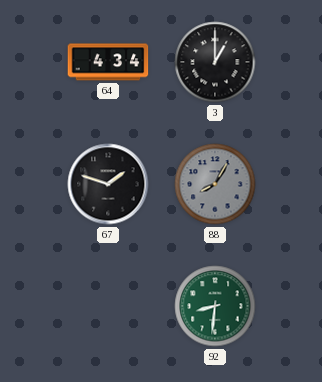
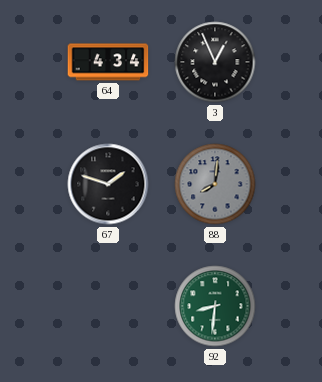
3: 1:00 -> 12:56 (215, 62)
88: 8:05 -> 8:01 (215, 184)
